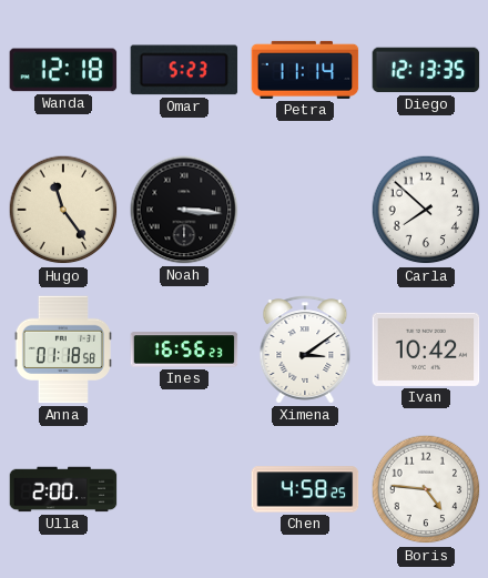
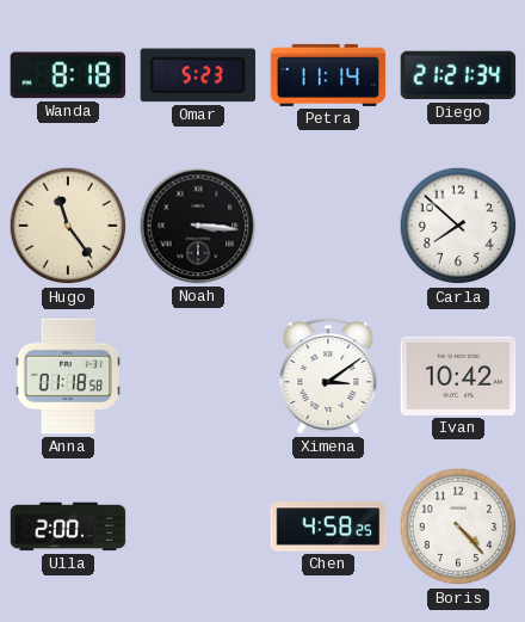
Wanda: 12:18 -> 8:18 (68, 75)
Diego: 12:13 -> 21:21 (458, 75)
Ines: 16:56 -> none (184, 349)
Boris: 4:46 -> 4:23 (458, 526)
